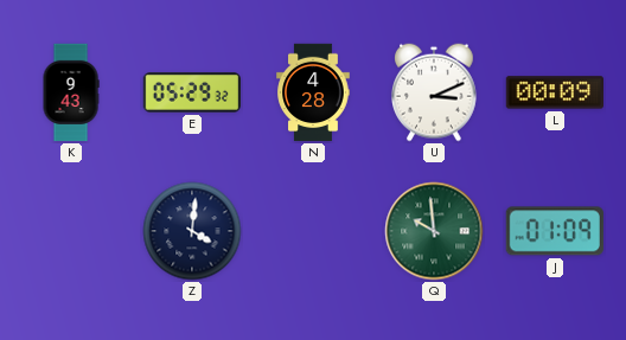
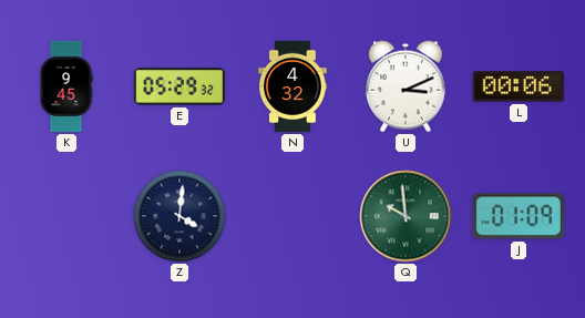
K: 9:43 -> 9:45 (66, 86)
N: 4:28 -> 4:32 (292, 86)
L: 00:09 -> 00:06 (517, 86)
